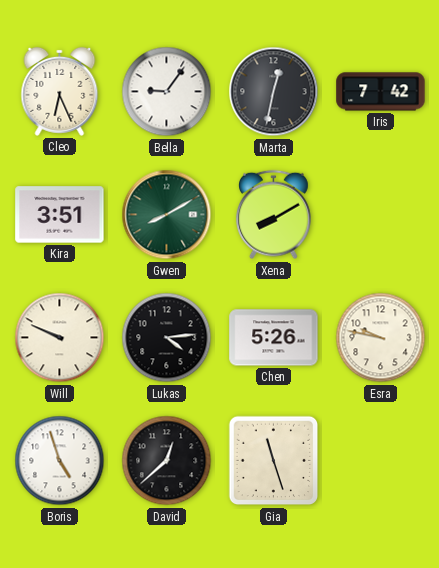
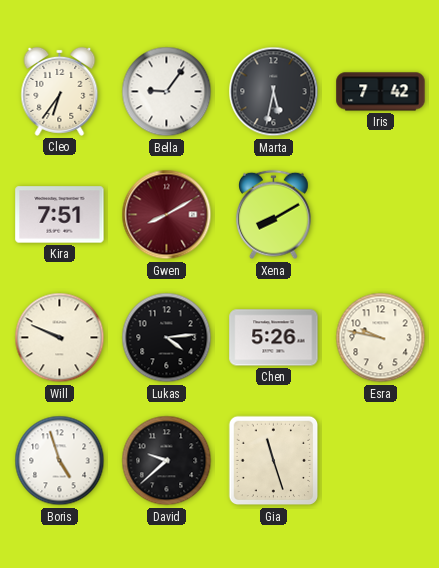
Cleo: 6:26 -> 6:36 (60, 91)
Marta: 12:32 -> 5:32 (274, 92)
Kira: 3:51 -> 7:51 (60, 215)
Gwen dial: green -> burgundy (167, 215)
David: 12:38 -> 9:38 (167, 461)
